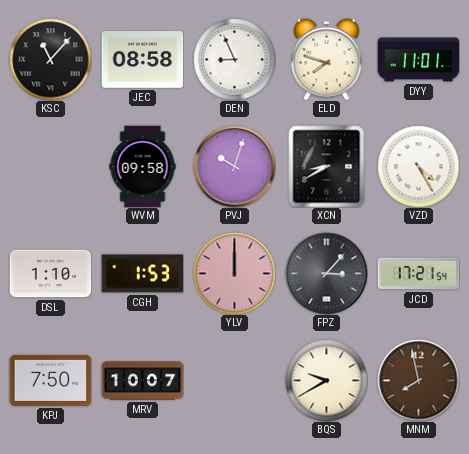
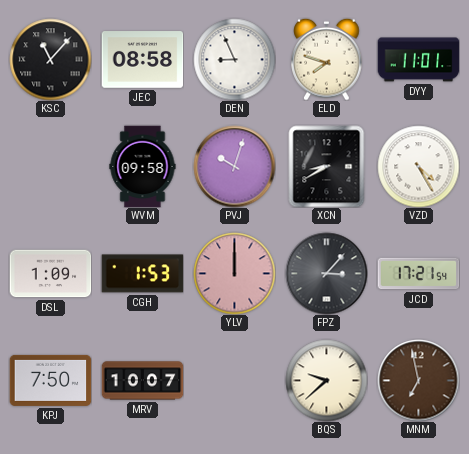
DSL: 1:10 -> 1:09 (50, 274)
BQS: 9:40 -> 9:38 (326, 380)
MNM: 7:58 -> 6:58 (418, 380)
